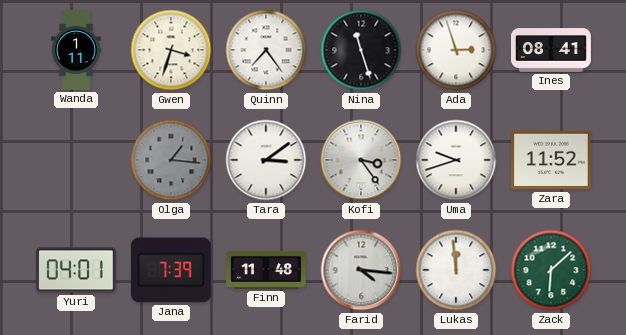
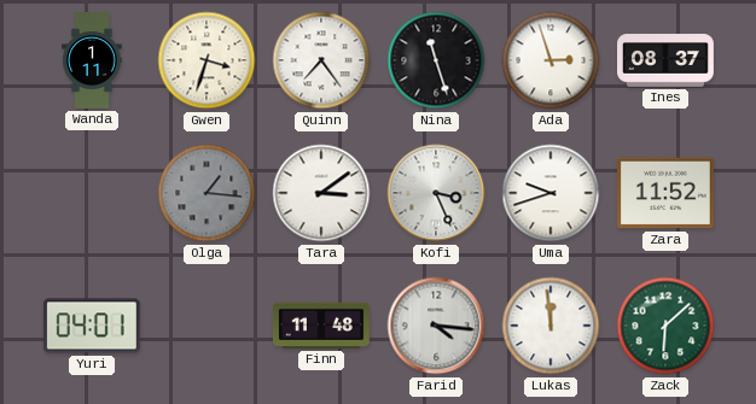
Ines: 08:41 -> 08:37 (667, 60)
Kofi: 3:24 -> 3:26 (436, 193)
Jana: 7:39 -> none (171, 270)
